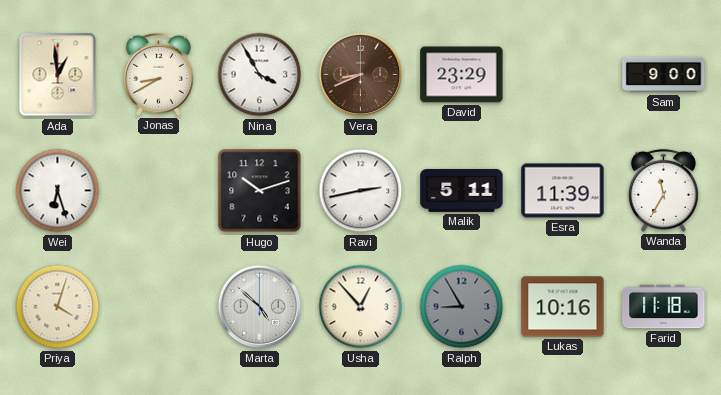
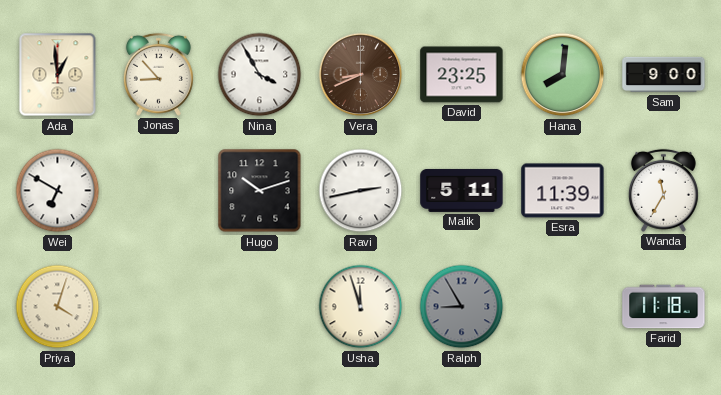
Jonas: 8:40 -> 8:53 (158, 74)
David: 23:29 -> 23:25 (462, 75)
Hana: none -> 8:01 (563, 75)
Wei: 6:27 -> 6:50 (58, 191)
Marta: 4:52 -> none (260, 307)
Usha: 12:53 -> 11:57 (361, 307)
Lukas: 10:16 -> none (563, 307)
